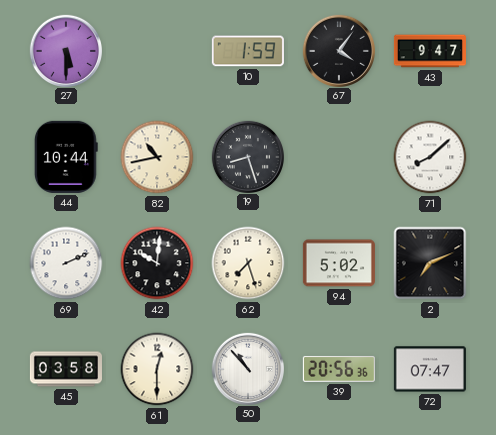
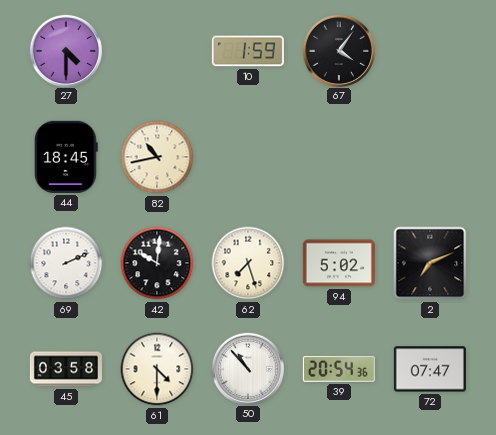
27: 5:30 -> 4:30 (65, 50)
43: 9:47 -> none (430, 51)
44: 10:44 -> 18:45 (66, 157)
19: 8:27 -> none (247, 156)
71: 8:08 -> none (430, 157)
61: 12:30 -> 4:30 (157, 369)
39: 20:56 -> 20:54 (339, 369)
